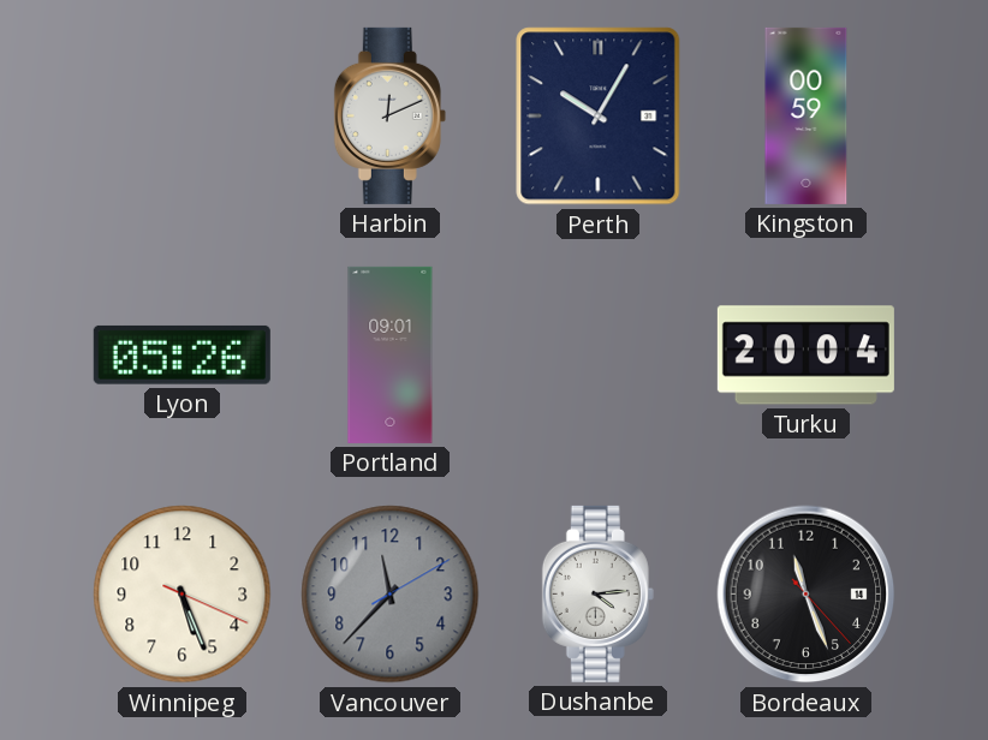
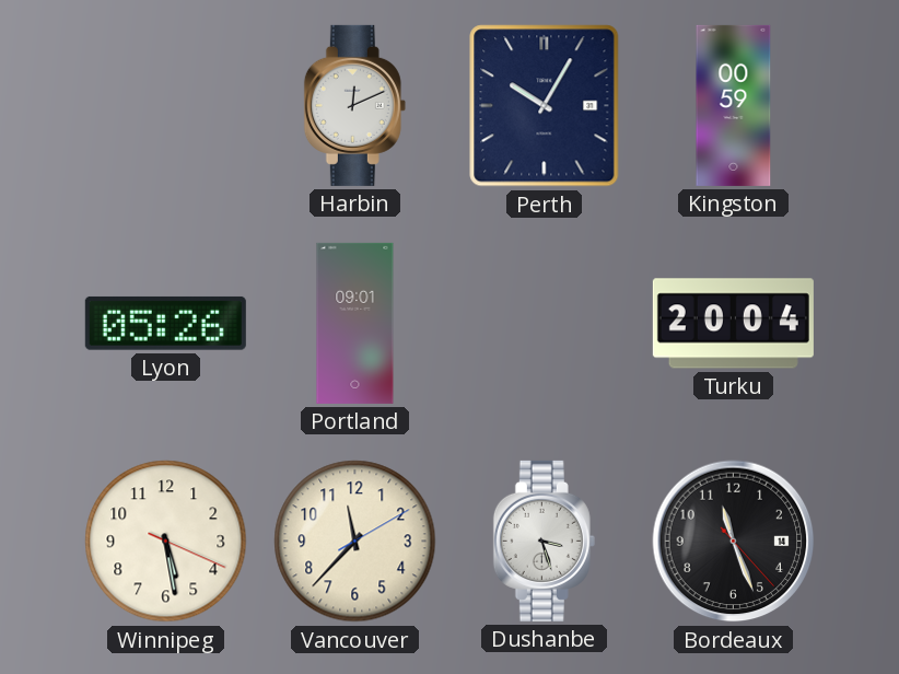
Winnipeg: 5:26 -> 5:28 (166, 542)
Vancouver dial: grey -> cream (355, 542)
Dushanbe: 4:14 -> 3:27 (544, 541)
